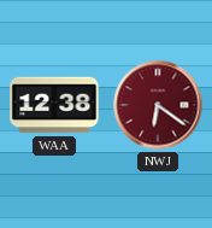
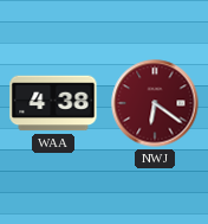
WAA: 12:38 -> 4:38 (53, 103)
